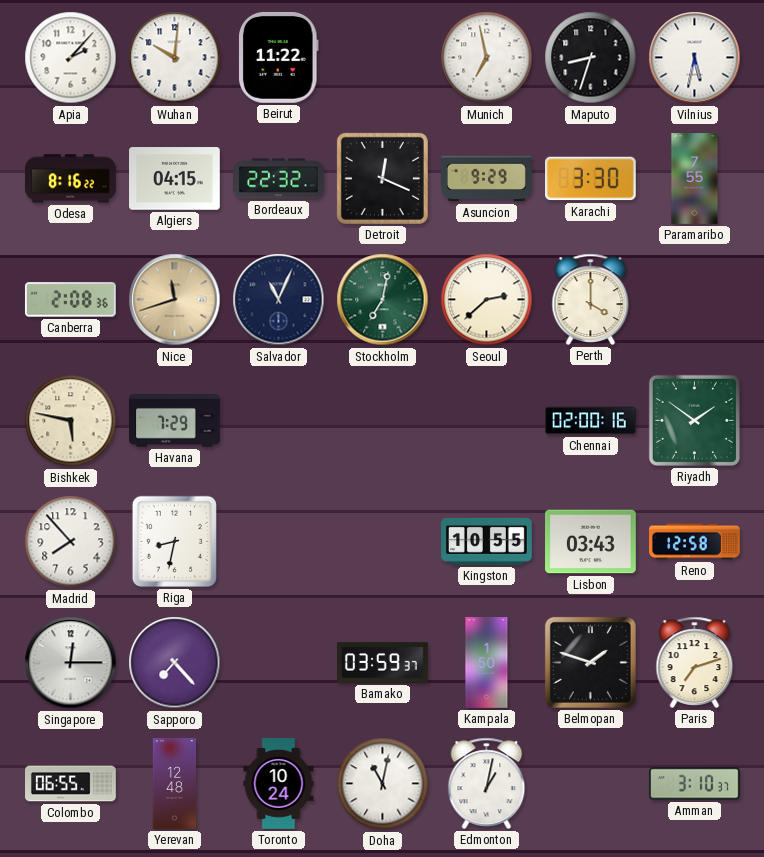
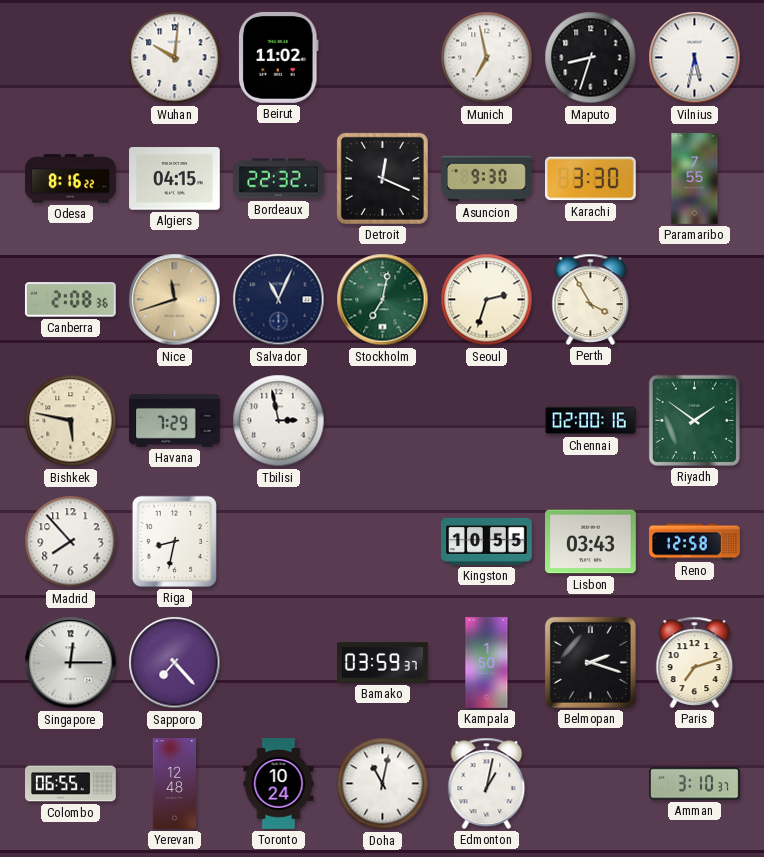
Apia: 2:07 -> none (71, 58)
Beirut: 11:22 -> 11:02 (279, 57)
Asuncion: 9:29 -> 9:30 (487, 179)
Seoul: 2:38 -> 2:33 (487, 300)
Perth: 4:00 -> 3:55 (591, 299)
Tbilisi: none -> 2:58 (279, 421)
Belmopan: 1:48 -> 2:18 (590, 662)
